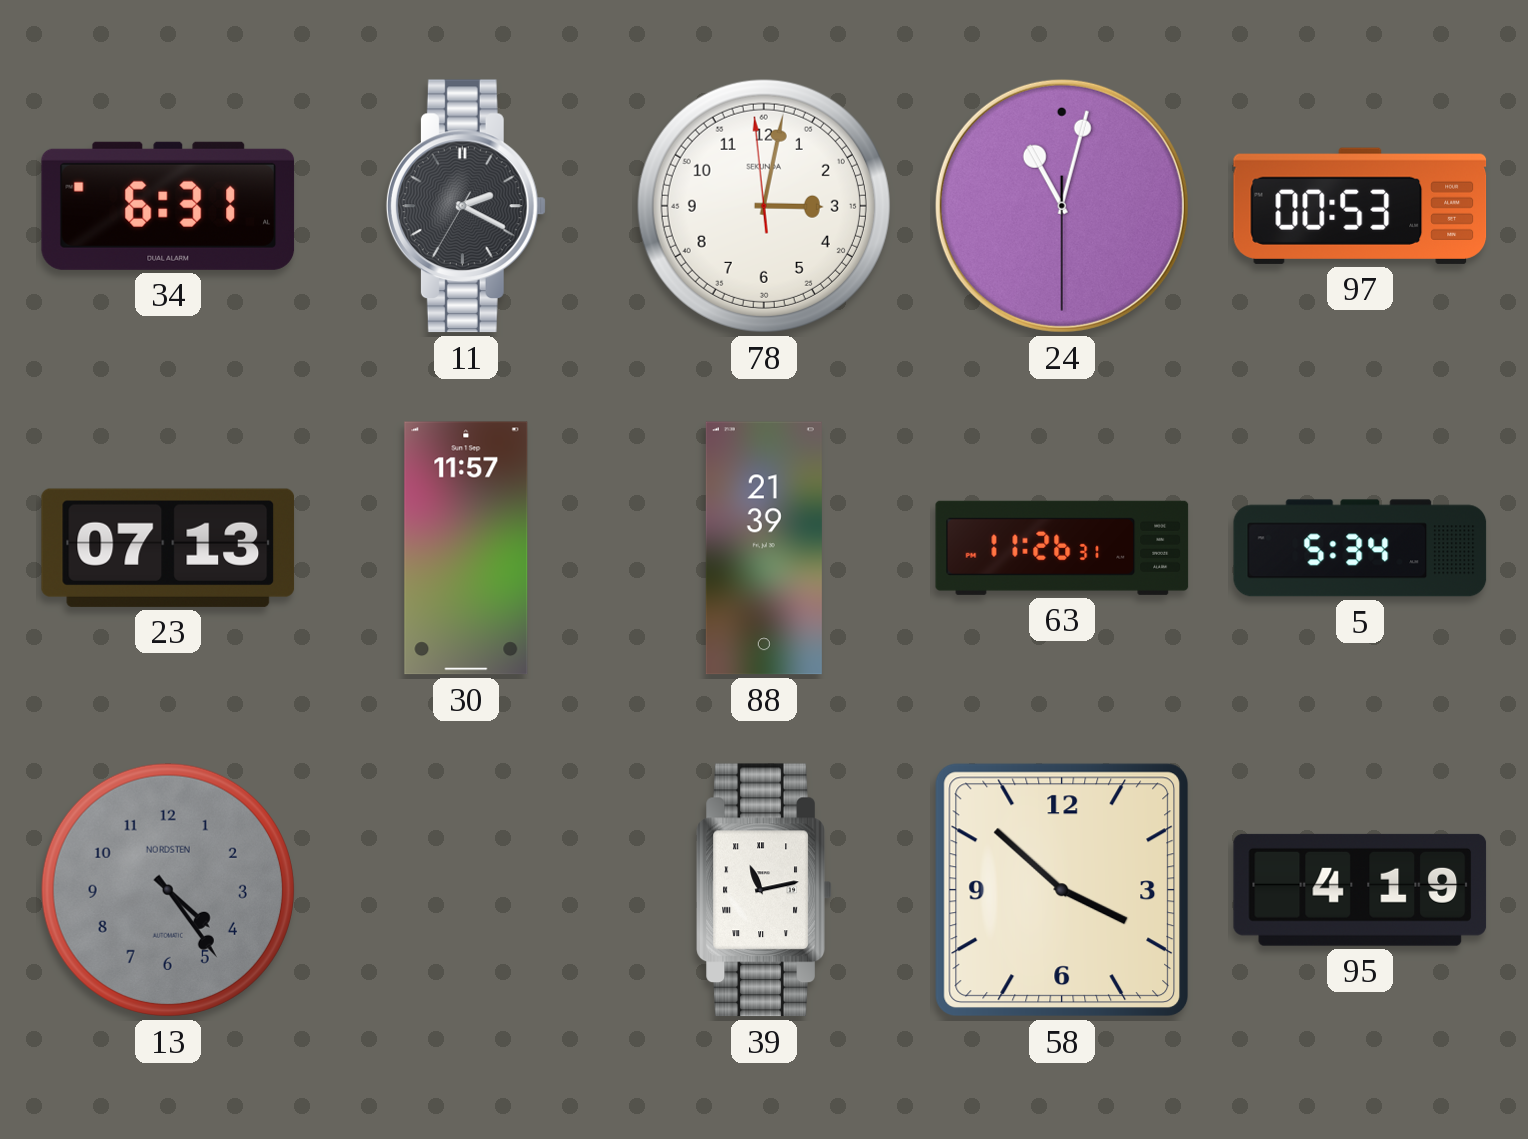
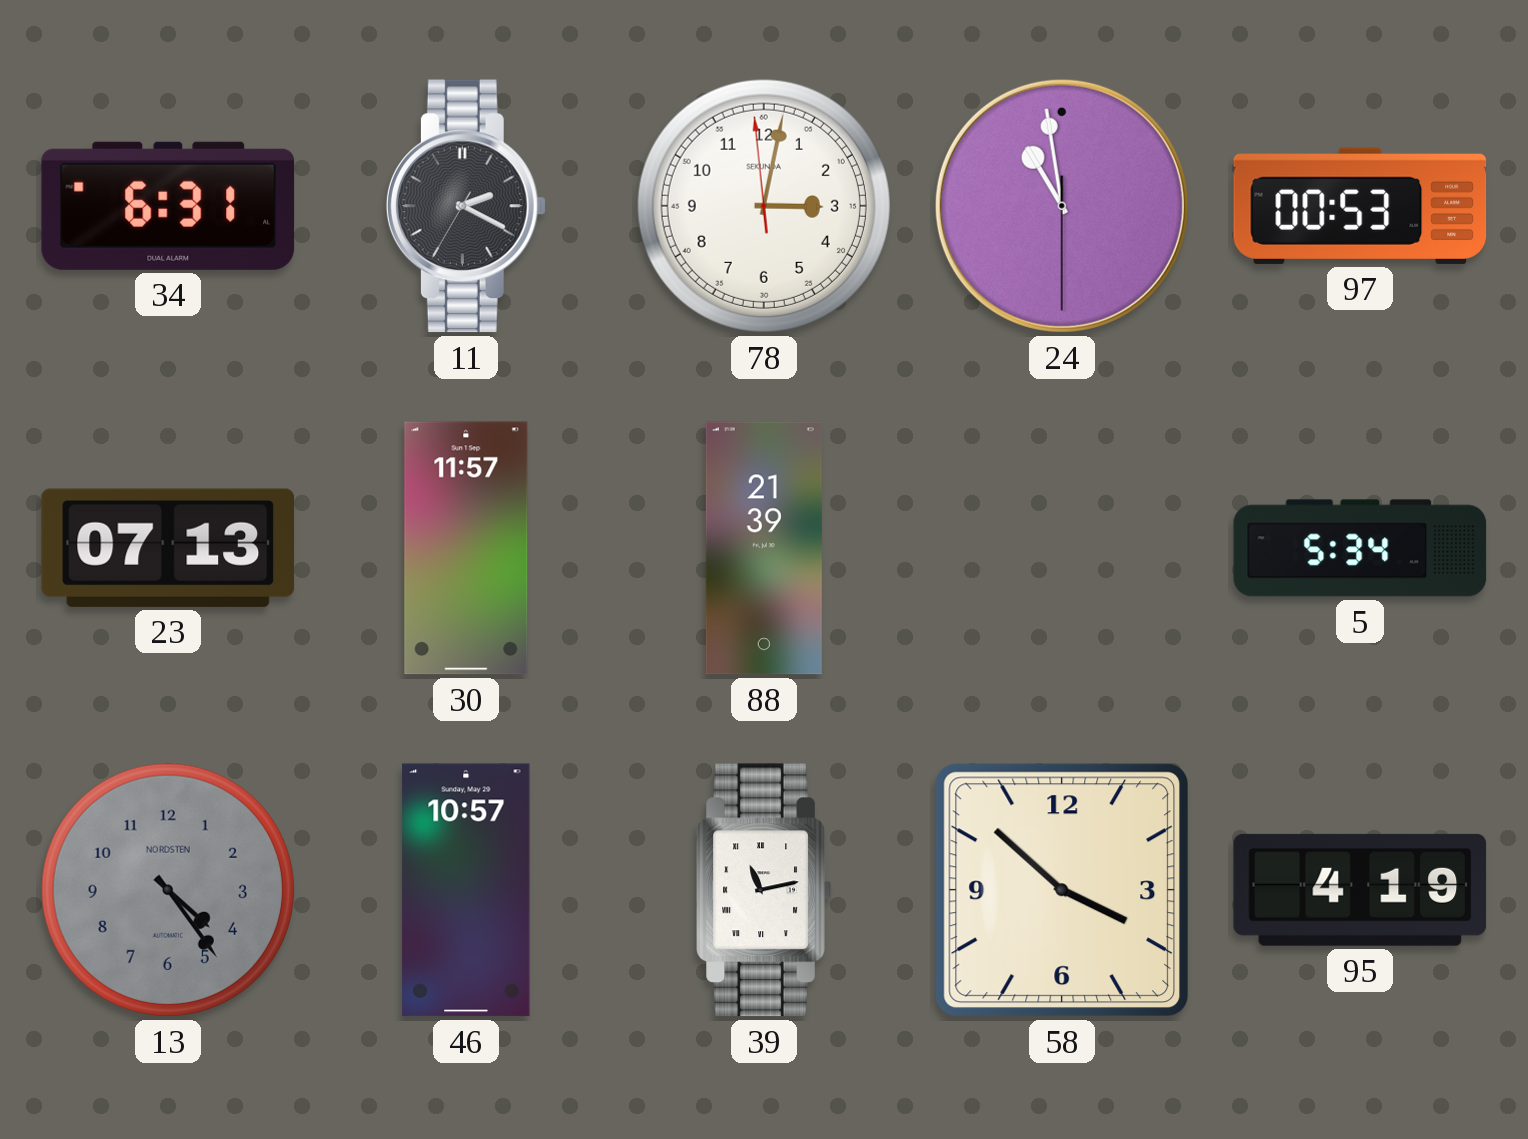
24: 11:02 -> 10:58 (1062, 206)
63: 11:26 -> none (1062, 548)
46: none -> 10:57 (466, 890)
